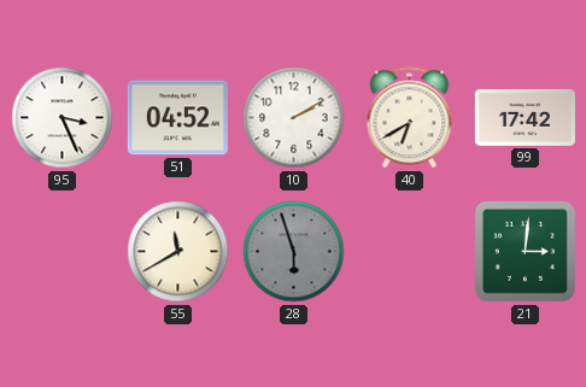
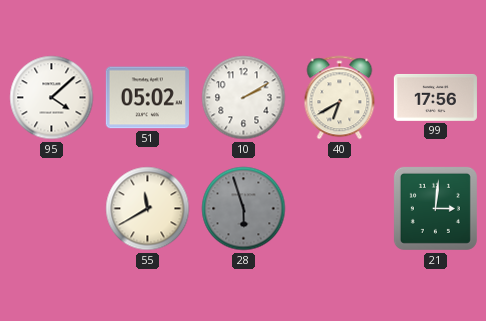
95: 3:26 -> 4:08 (52, 98)
51: 04:52 -> 05:02 (147, 98)
99: 17:42 -> 17:56 (435, 97)
